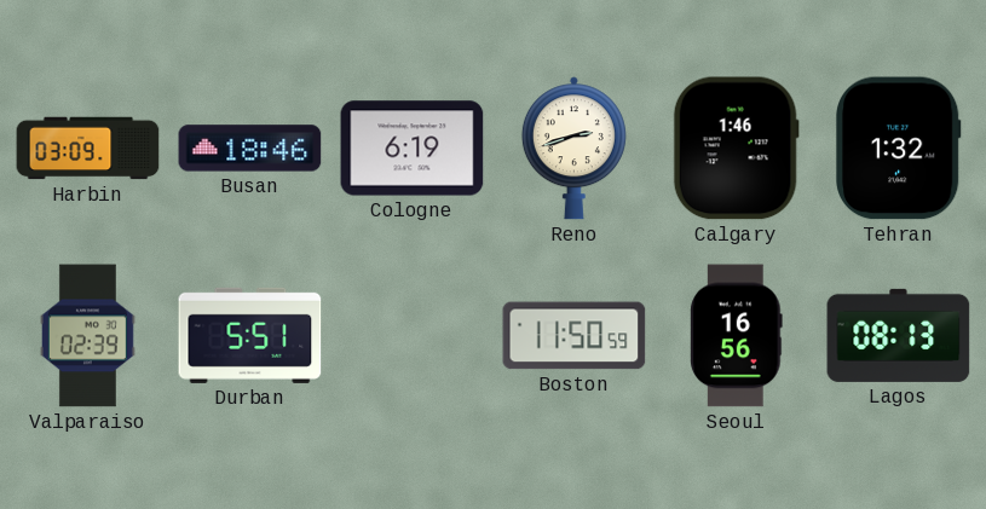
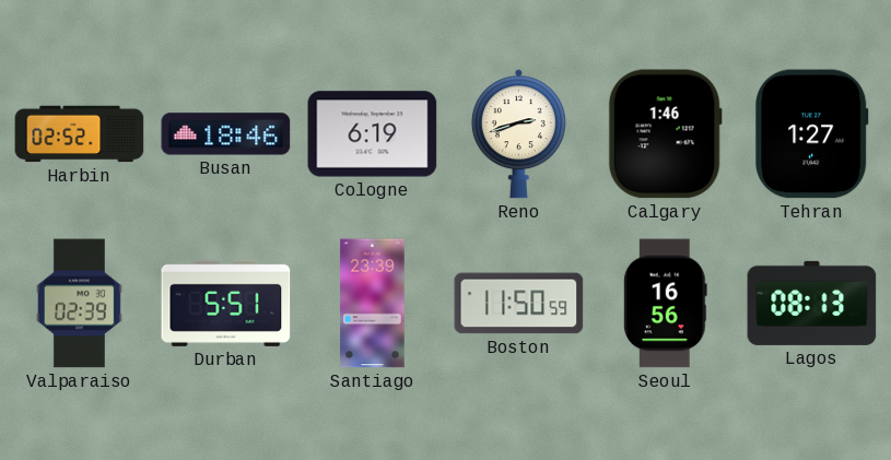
Harbin: 03:09 -> 02:52 (80, 134)
Tehran: 1:32 -> 1:27 (811, 134)
Santiago: none -> 23:39 (373, 304)
